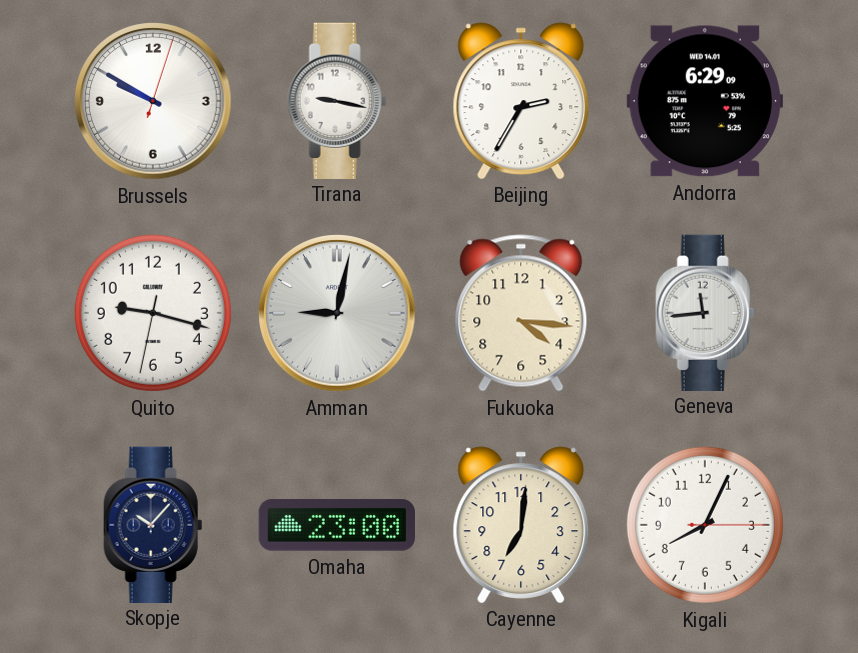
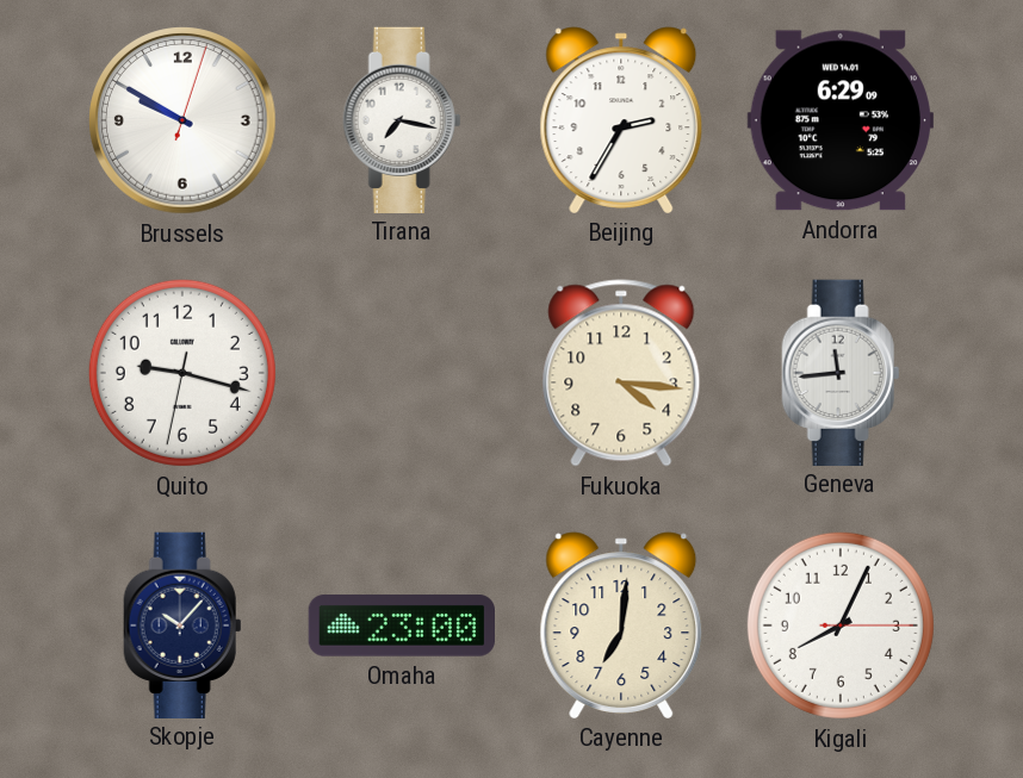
Tirana: 9:17 -> 7:17 (402, 119)
Amman: 9:02 -> none (337, 313)
